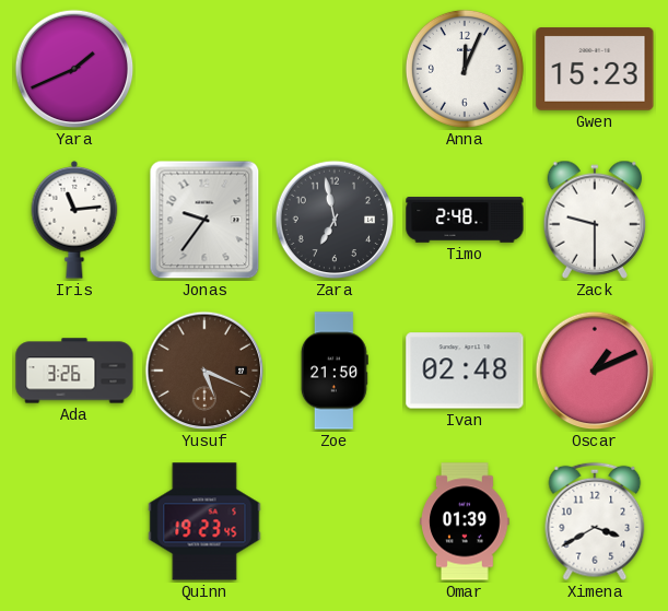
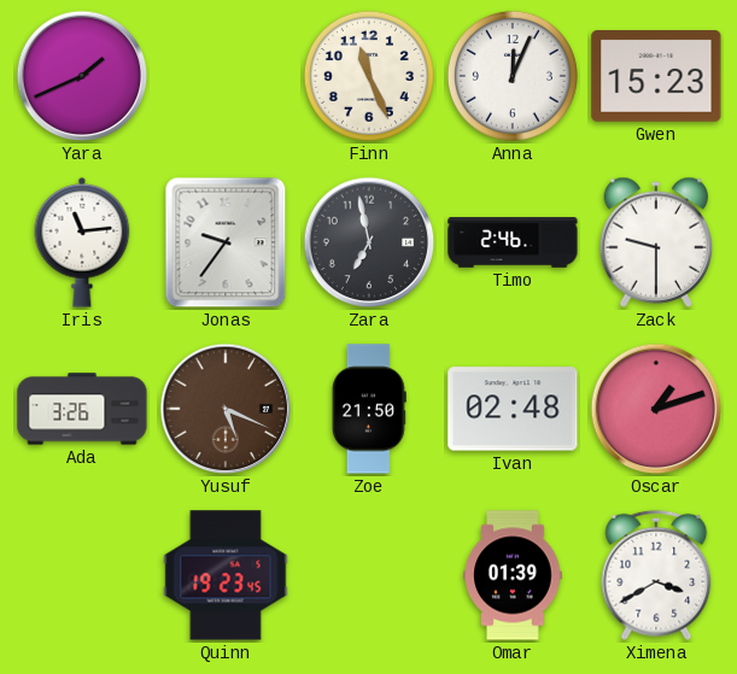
Finn: none -> 11:26 (369, 76)
Timo: 2:48 -> 2:46 (513, 242)
Oscar: 1:11 -> 1:12 (656, 409)
